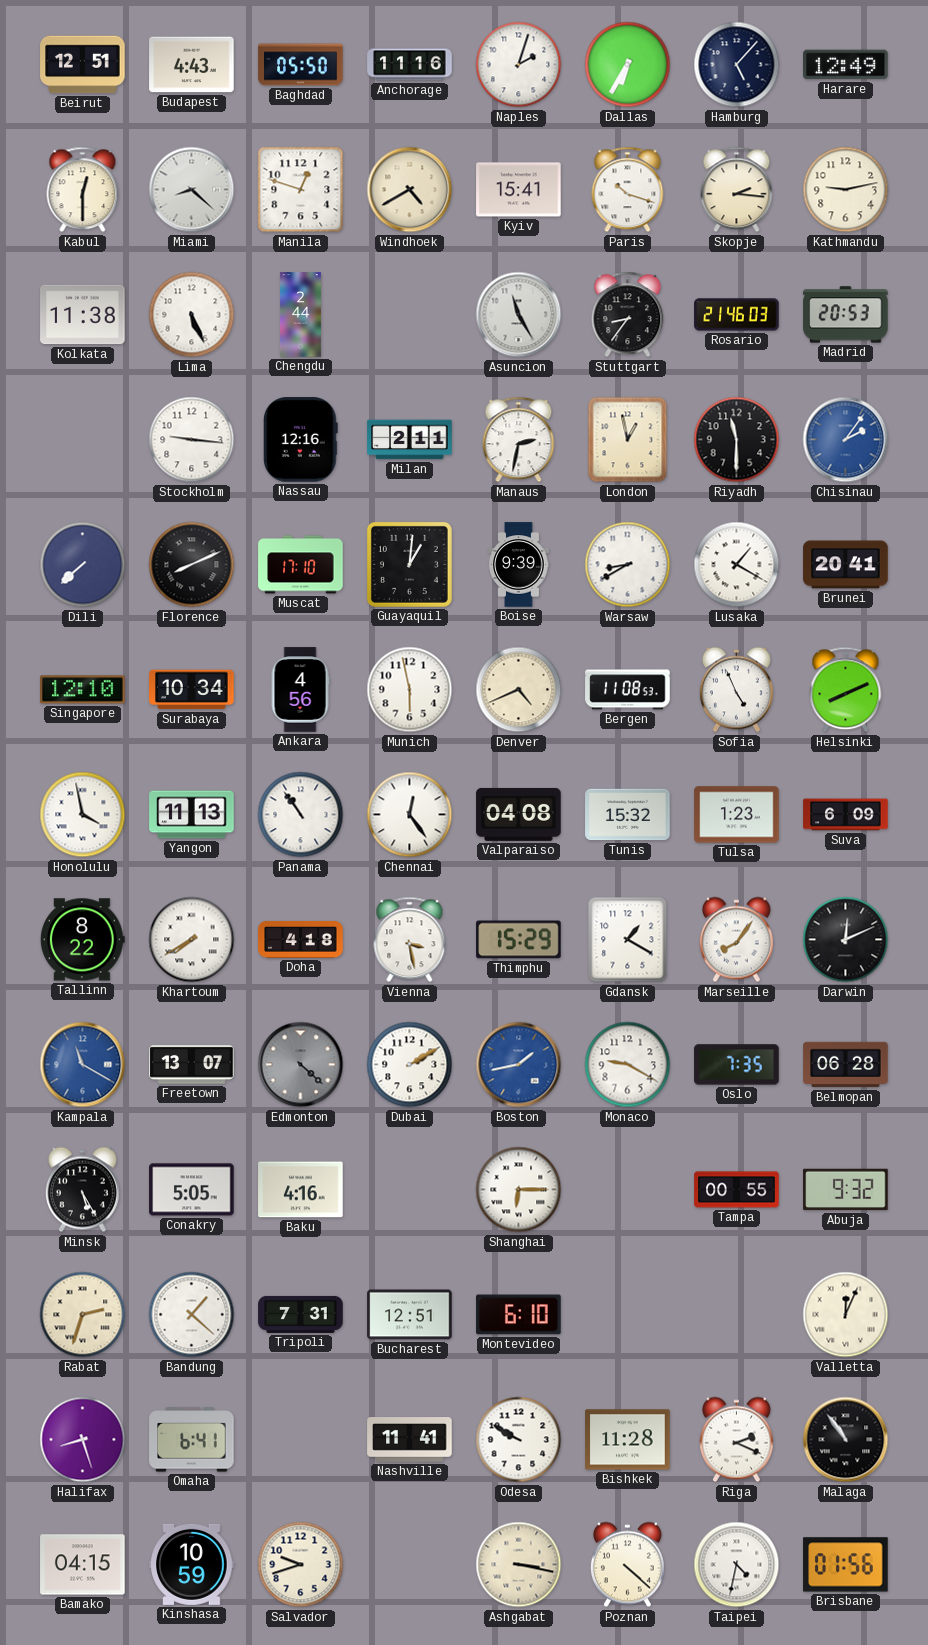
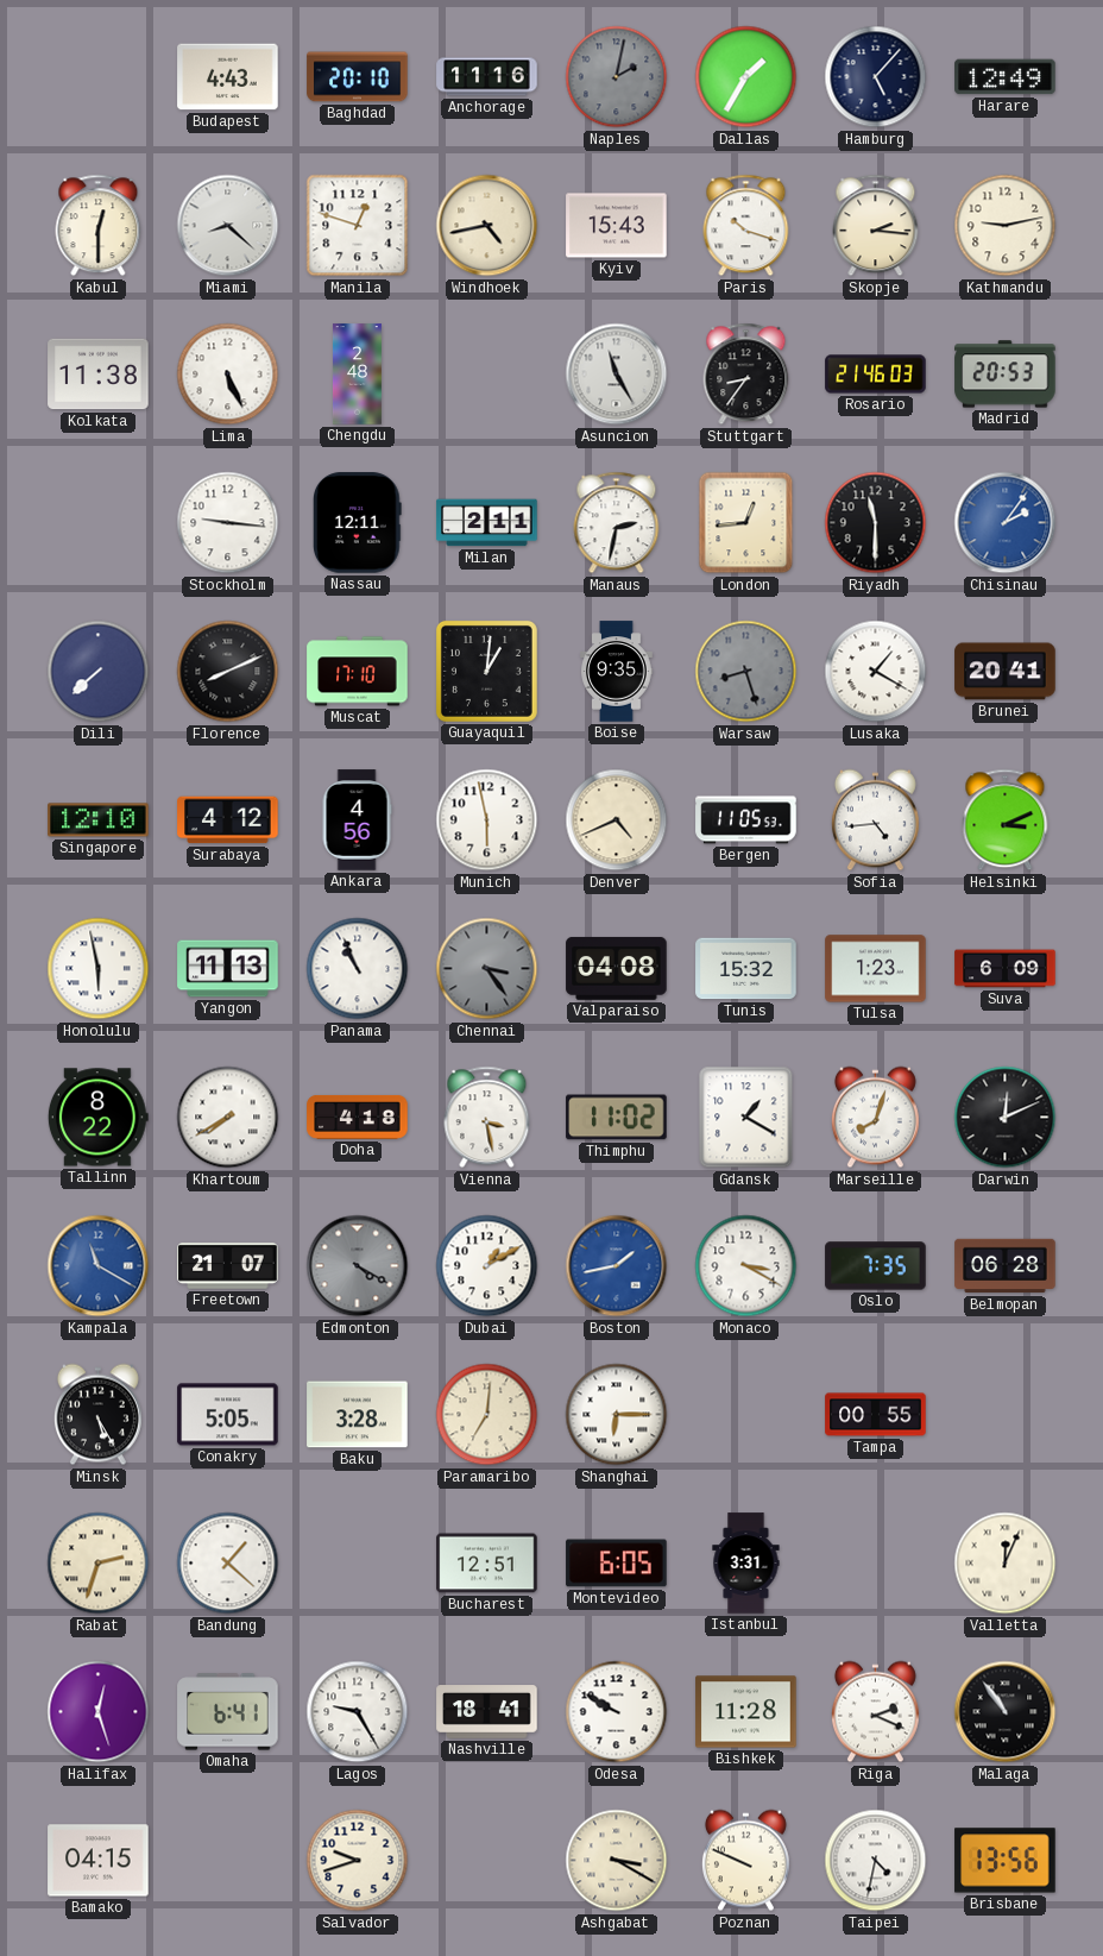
Beirut: 12:51 -> none (83, 65)
Baghdad: 05:50 -> 20:10 (358, 77)
Naples: 2:03 -> 2:02 (617, 77)
Naples dial: white -> grey (617, 77)
Dallas: 6:35 -> 1:35 (746, 77)
Windhoek: 4:40 -> 4:43 (487, 226)
Kyiv: 15:41 -> 15:43 (617, 226)
Chengdu: 2:44 -> 2:48 (358, 375)
Nassau: 12:16 -> 12:11 (358, 523)
London: 12:58 -> 12:44 (746, 523)
Boise: 9:39 -> 9:35 (617, 672)
Warsaw: 8:40 -> 8:27 (746, 672)
Warsaw dial: white -> grey (746, 672)
Surabaya: 10:34 -> 4:12 (228, 820)
Bergen: 11:08 -> 11:05 (746, 820)
Sofia: 4:56 -> 4:44 (875, 820)
Helsinki: 8:11 -> 3:11 (1006, 820)
Honolulu: 3:58 -> 5:58 (99, 969)
Panama: 10:54 -> 10:56 (358, 969)
Chennai: 12:24 -> 3:24 (487, 969)
Chennai dial: white -> grey (487, 969)
Thimphu: 15:29 -> 11:02 (617, 1118)
Marseille: 8:06 -> 8:03 (875, 1118)
Freetown: 13:07 -> 21:07 (228, 1266)
Edmonton: 4:22 -> 4:20 (358, 1266)
Dubai: 2:10 -> 1:10 (487, 1266)
Monaco: 9:20 -> 3:20 (746, 1266)
Baku: 4:16 -> 3:28 (358, 1415)
Paramaribo: none -> 7:01 (487, 1415)
Abuja: 9:32 -> none (846, 1190)
Tripoli: 7:31 -> none (301, 1314)
Montevideo: 6:10 -> 6:05 (617, 1564)
Istanbul: none -> 3:31 (746, 1564)
Halifax: 8:27 -> 12:27 (99, 1712)
Lagos: none -> 9:25 (358, 1712)
Nashville: 11:41 -> 18:41 (487, 1712)
Kinshasa: 10:59 -> none (192, 1564)
Ashgabat: 3:17 -> 3:20 (617, 1861)
Poznan: 4:22 -> 9:49 (745, 1861)
Brisbane: 01:56 -> 13:56 (1006, 1861)
